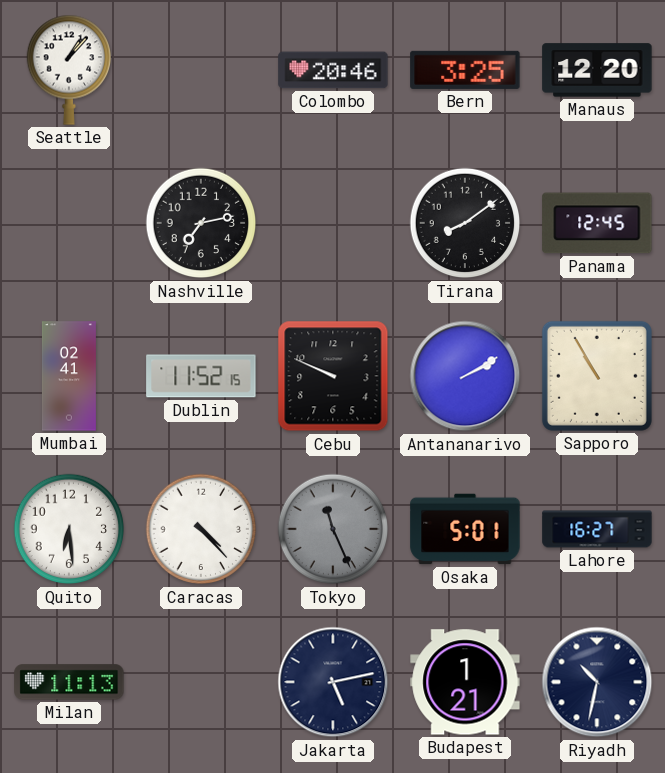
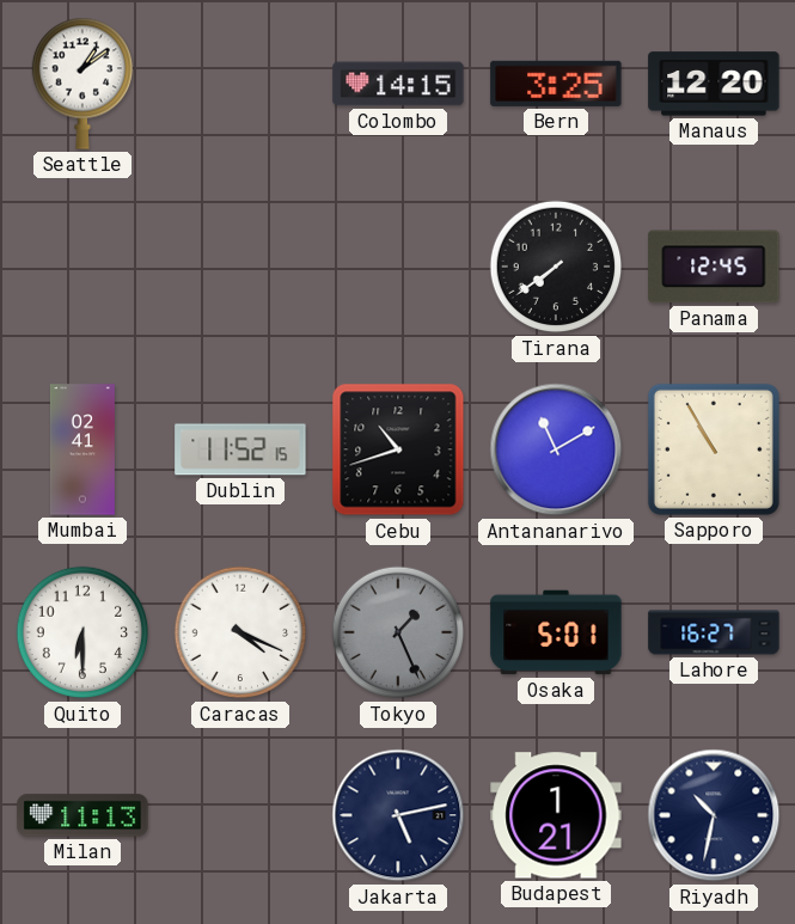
Seattle: 1:07 -> 1:09 (81, 84)
Colombo: 20:46 -> 14:15 (398, 84)
Nashville: 7:13 -> none (201, 223)
Tirana: 8:09 -> 7:39 (556, 267)
Cebu: 9:49 -> 10:42 (398, 449)
Antananarivo: 2:10 -> 11:10 (556, 449)
Quito: 6:29 -> 6:30 (82, 632)
Caracas: 4:23 -> 4:19 (240, 632)
Tokyo: 11:26 -> 1:26 (398, 632)
